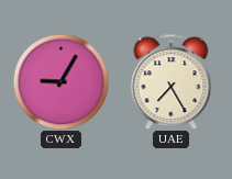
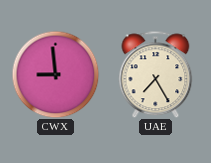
CWX: 9:05 -> 8:59 (55, 74)
